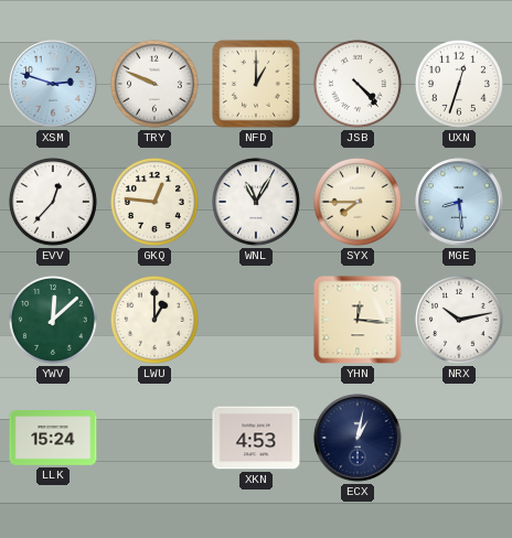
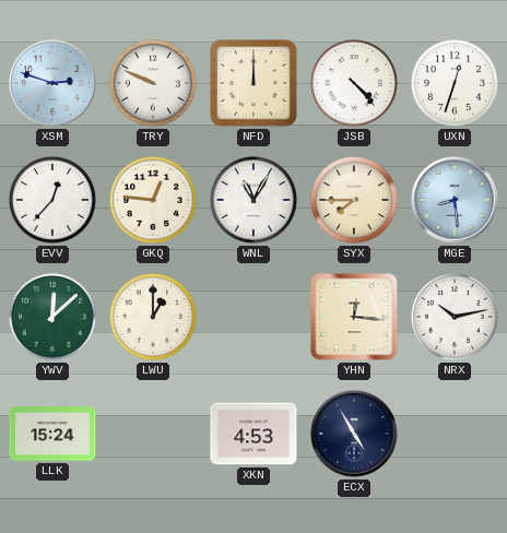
NFD: 1:00 -> 12:00 (253, 83)
ECX: 1:02 -> 4:55 (354, 434)
